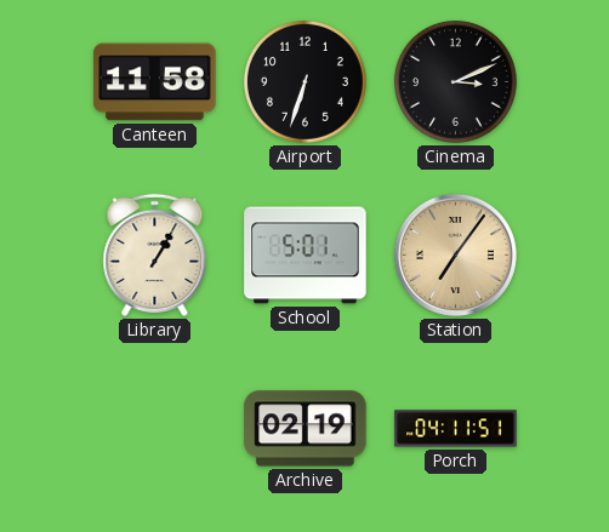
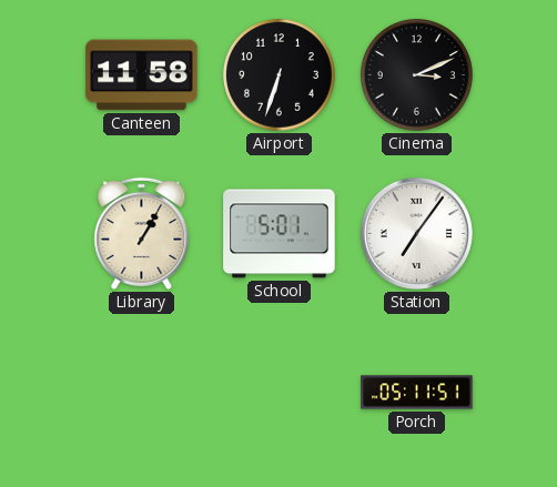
Station dial: champagne -> white (416, 233)
Archive: 02:19 -> none (306, 429)
Porch: 04:11 -> 05:11 (417, 393)
